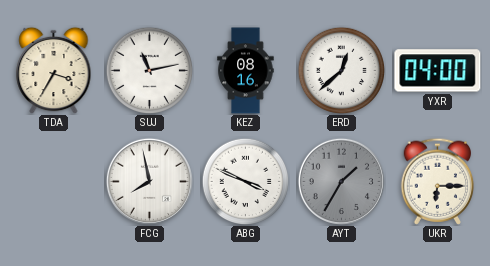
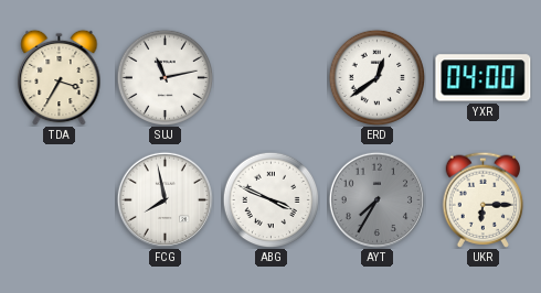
KEZ: 08:16 -> none (246, 71)
ERD: 12:38 -> 12:39 (376, 77)
AYT: 1:35 -> 7:35 (376, 199)
